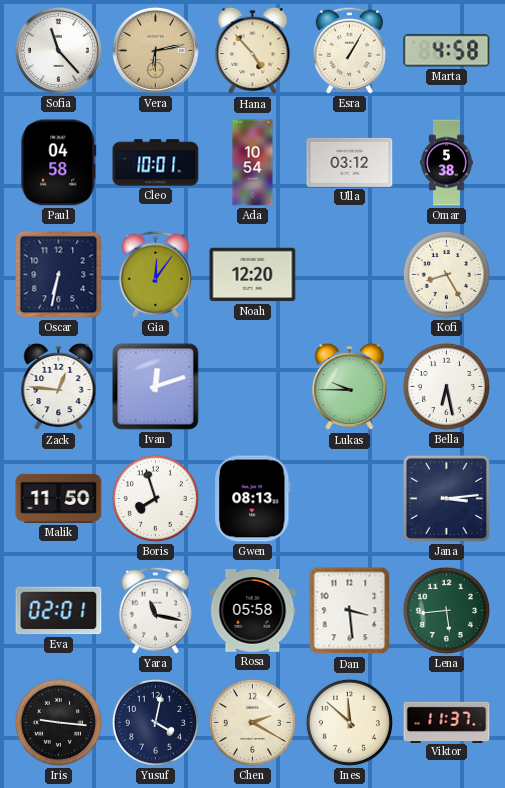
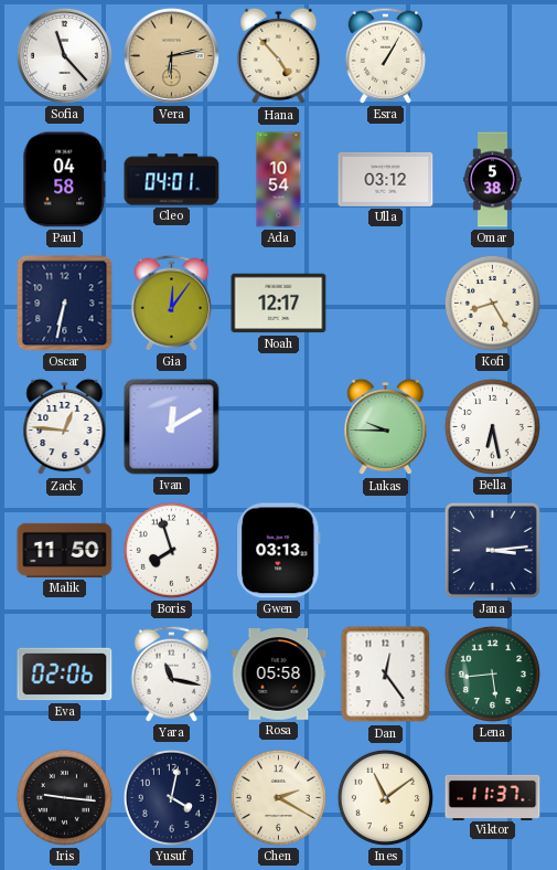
Marta: 4:58 -> none (447, 51)
Cleo: 10:01 -> 04:01 (172, 180)
Noah: 12:20 -> 12:17 (279, 304)
Ivan: 12:12 -> 12:10 (172, 427)
Gwen: 08:13 -> 03:13 (279, 551)
Eva: 02:01 -> 02:06 (65, 675)
Dan: 3:29 -> 12:24 (386, 675)
Ines: 11:52 -> 11:09 (385, 797)
